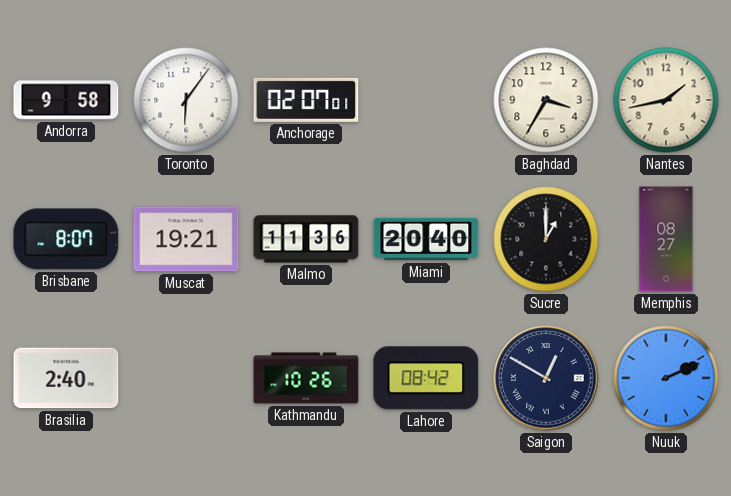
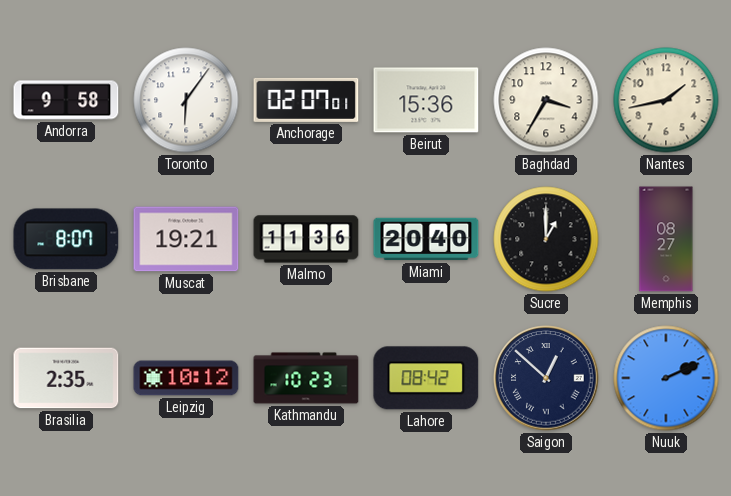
Beirut: none -> 15:36 (426, 100)
Brasilia: 2:40 -> 2:35 (66, 378)
Leipzig: none -> 10:12 (186, 378)
Kathmandu: 10:26 -> 10:23 (306, 378)
Saigon: 12:50 -> 12:52 (546, 378)
